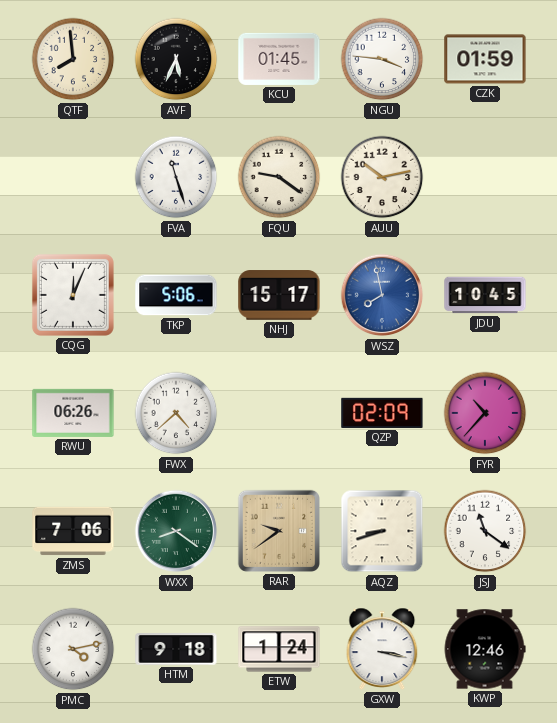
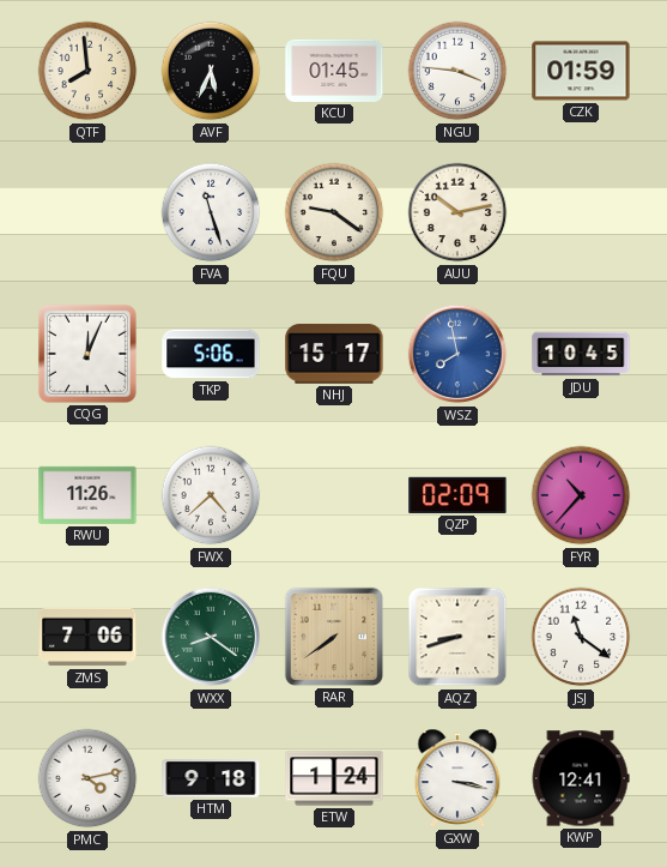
RWU: 06:26 -> 11:26 (87, 495)
RAR: 9:39 -> 7:39 (334, 637)
KWP: 12:46 -> 12:41 (581, 778)
